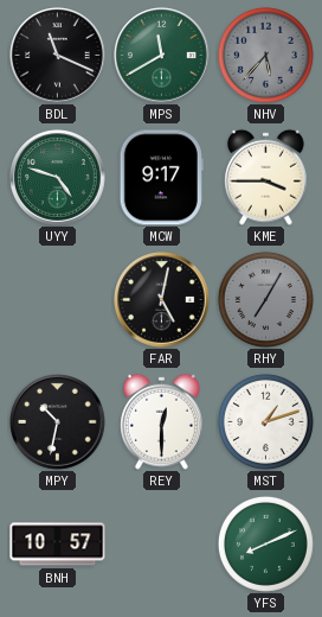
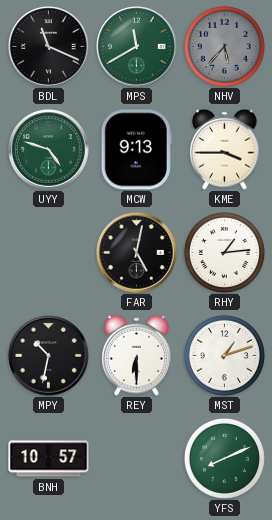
MCW: 9:17 -> 9:13 (136, 150)
RHY: 7:05 -> 1:14 (224, 252)
RHY dial: grey -> white (224, 252)
REY: 12:30 -> 6:30 (137, 355)
